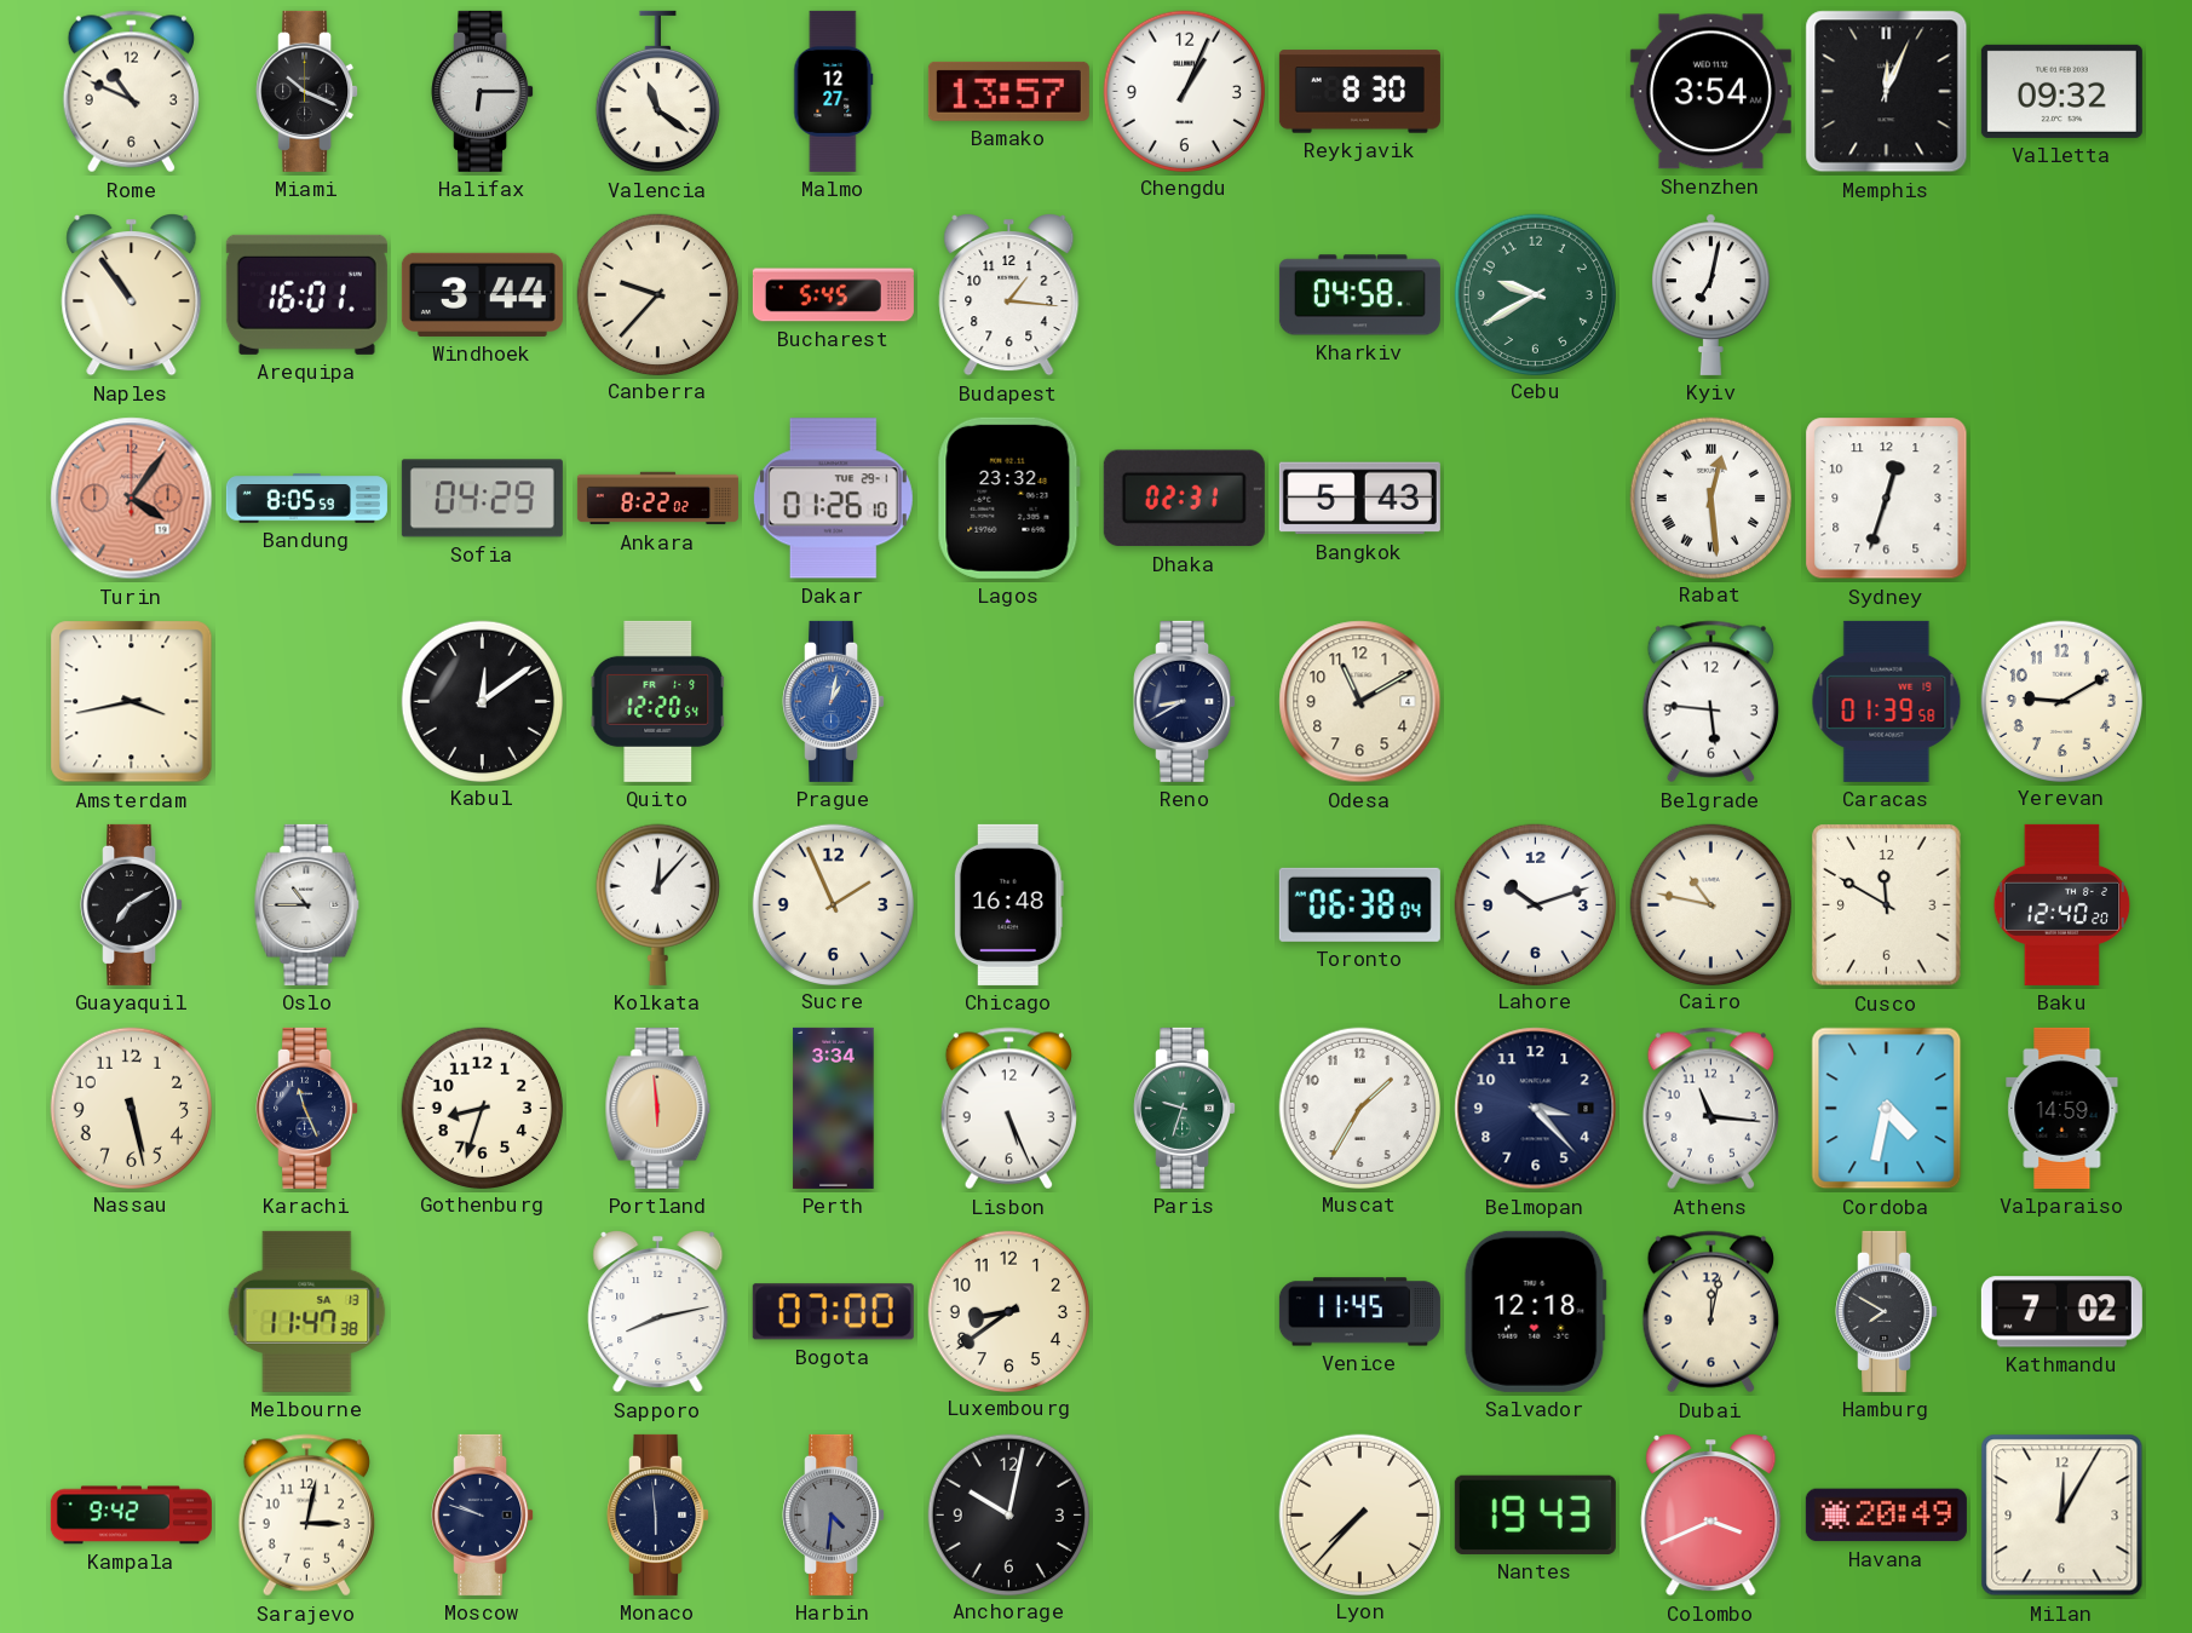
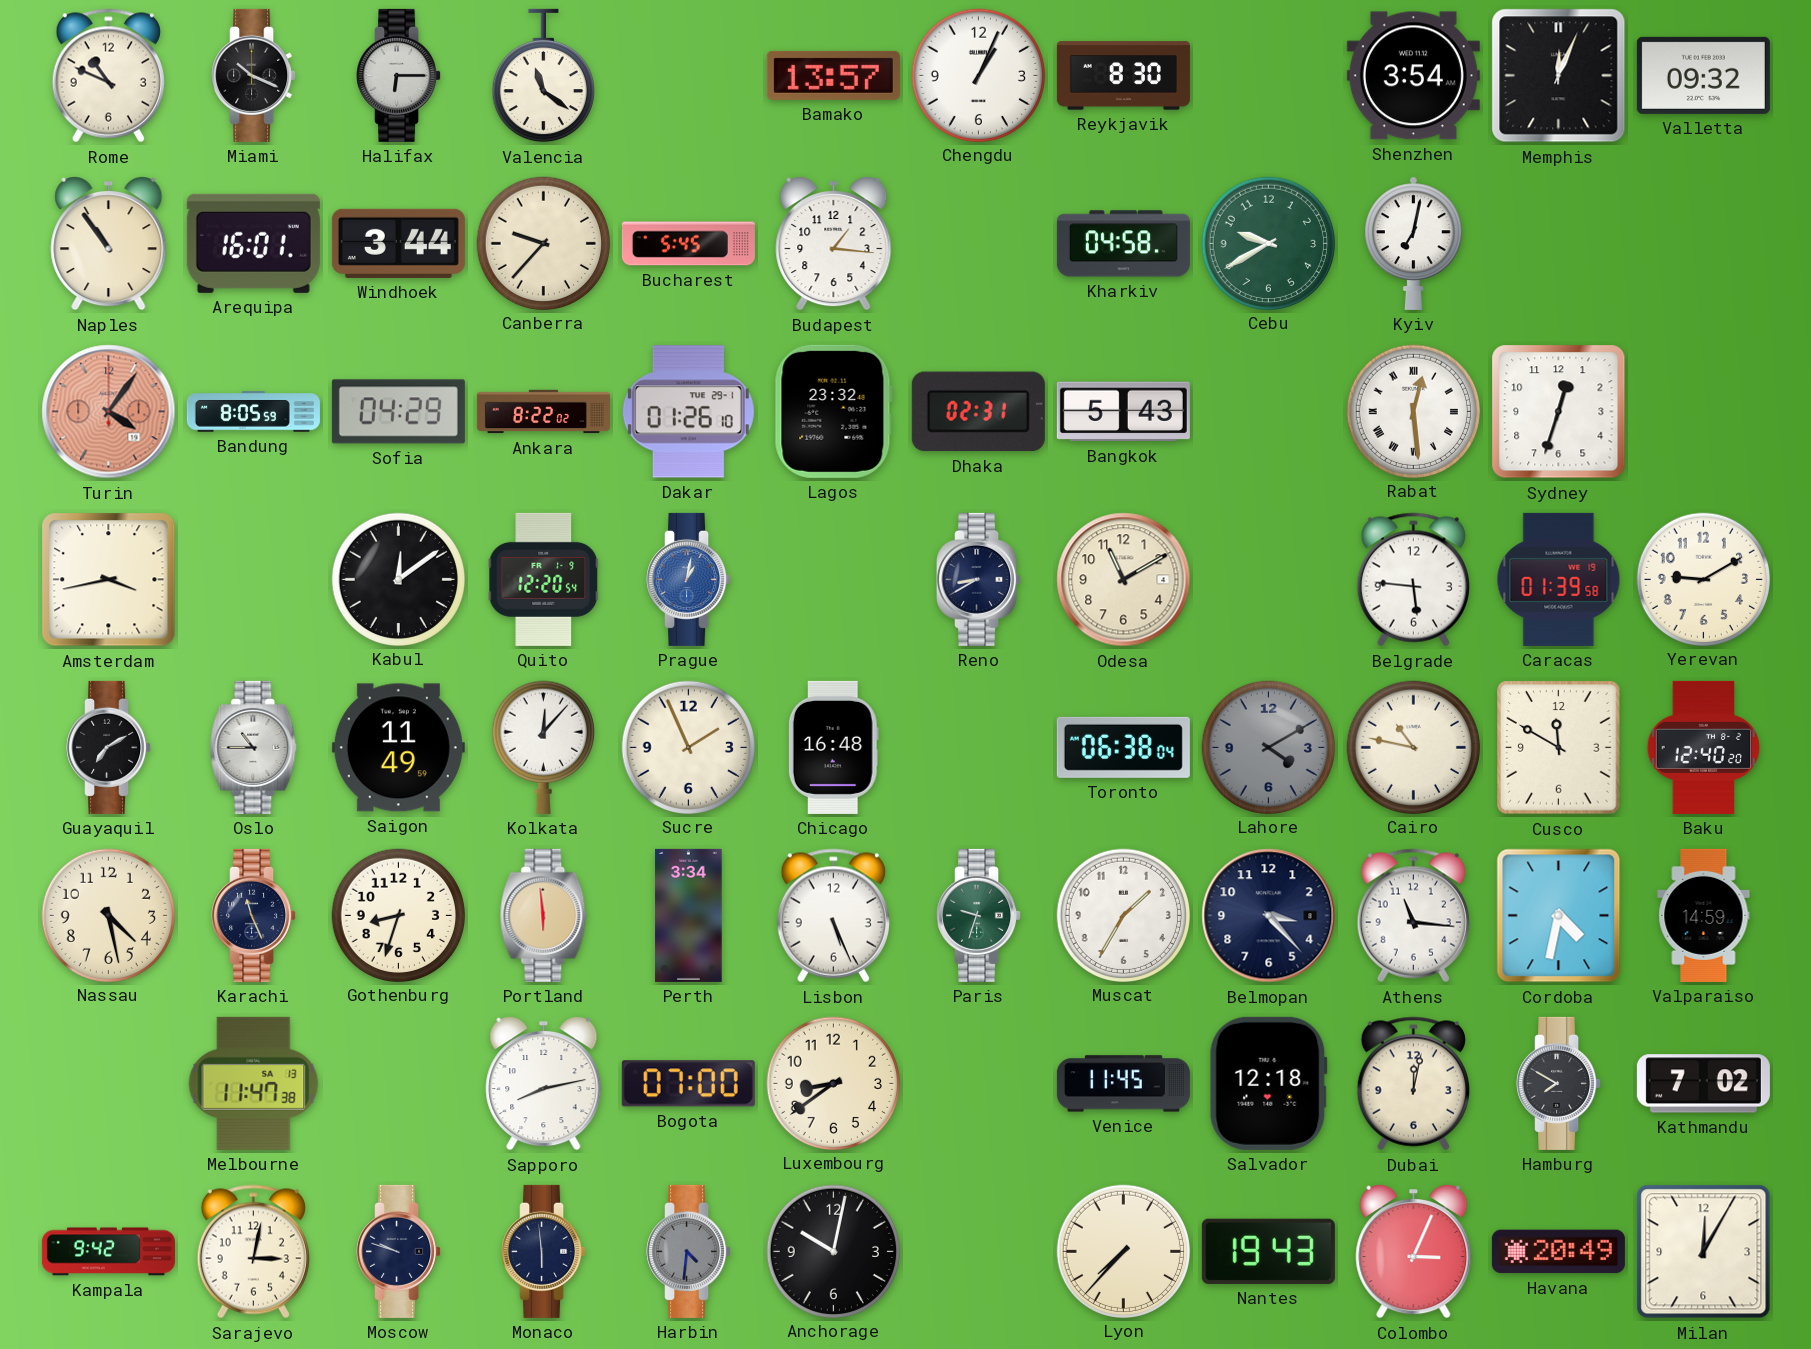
Malmo: 12:27 -> none (834, 91)
Saigon: none -> 11:49 (398, 748)
Lahore: 10:12 -> 4:10 (1268, 747)
Lahore dial: white -> grey (1268, 747)
Nassau: 5:28 -> 4:28 (108, 915)
Colombo: 3:41 -> 3:04 (1414, 1252)
